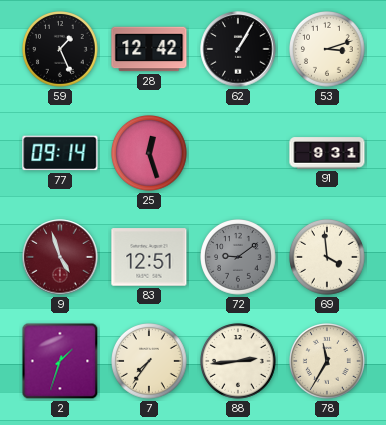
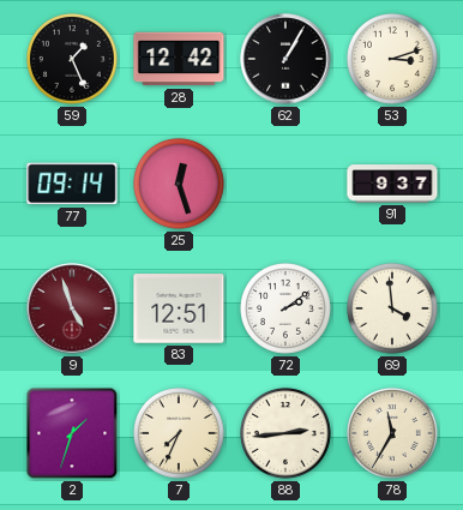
91: 9:31 -> 9:37 (392, 184)
72: 9:09 -> 2:09 (287, 310)
72 dial: grey -> white (287, 310)
7: 7:36 -> 7:34 (180, 434)
